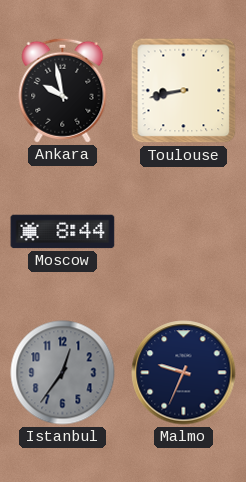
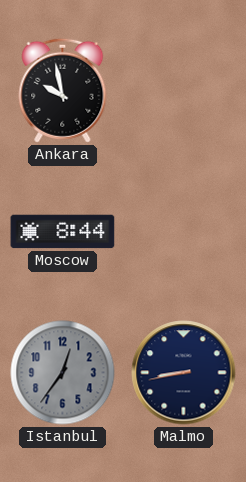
Toulouse: 8:43 -> none (184, 91)
Malmo: 9:34 -> 8:43 (184, 373)
